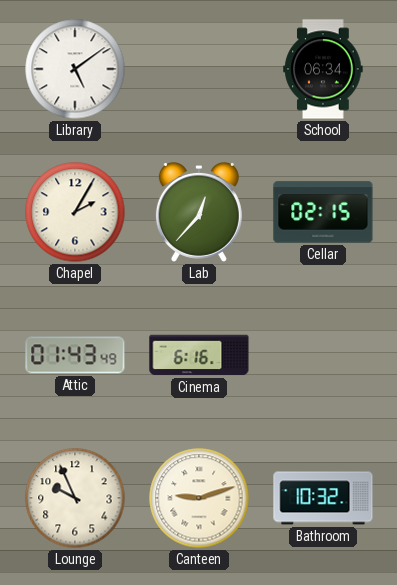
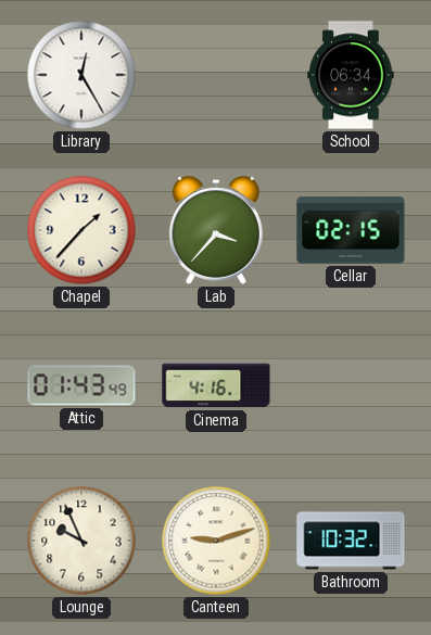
Library: 5:09 -> 12:25 (81, 75)
Chapel: 2:05 -> 1:37 (81, 230)
Lab: 12:37 -> 3:37 (216, 230)
Cinema: 6:16 -> 4:16 (216, 385)
